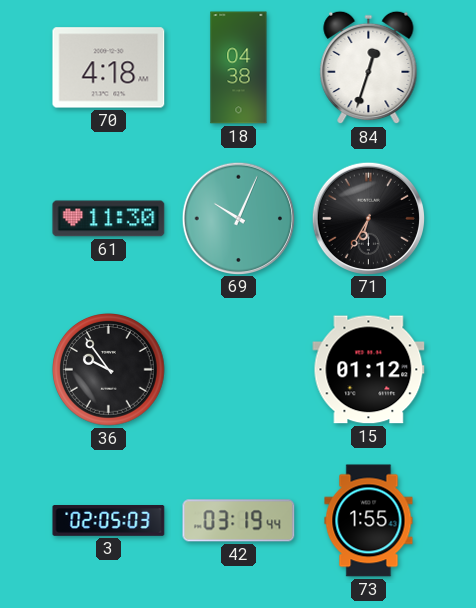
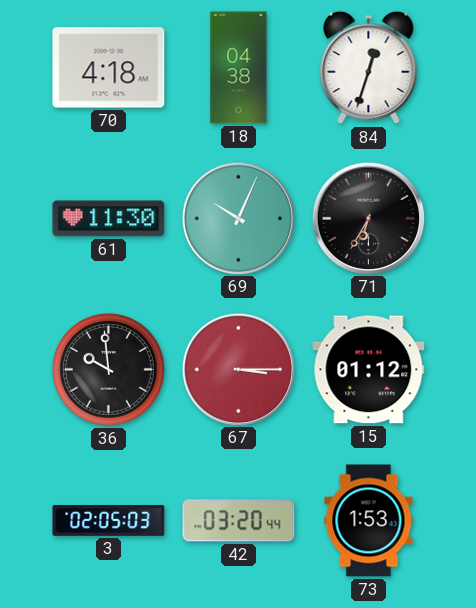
36: 9:54 -> 9:59 (109, 370)
67: none -> 3:15 (238, 369)
42: 03:19 -> 03:20 (239, 521)
73: 1:55 -> 1:53 (369, 521)
